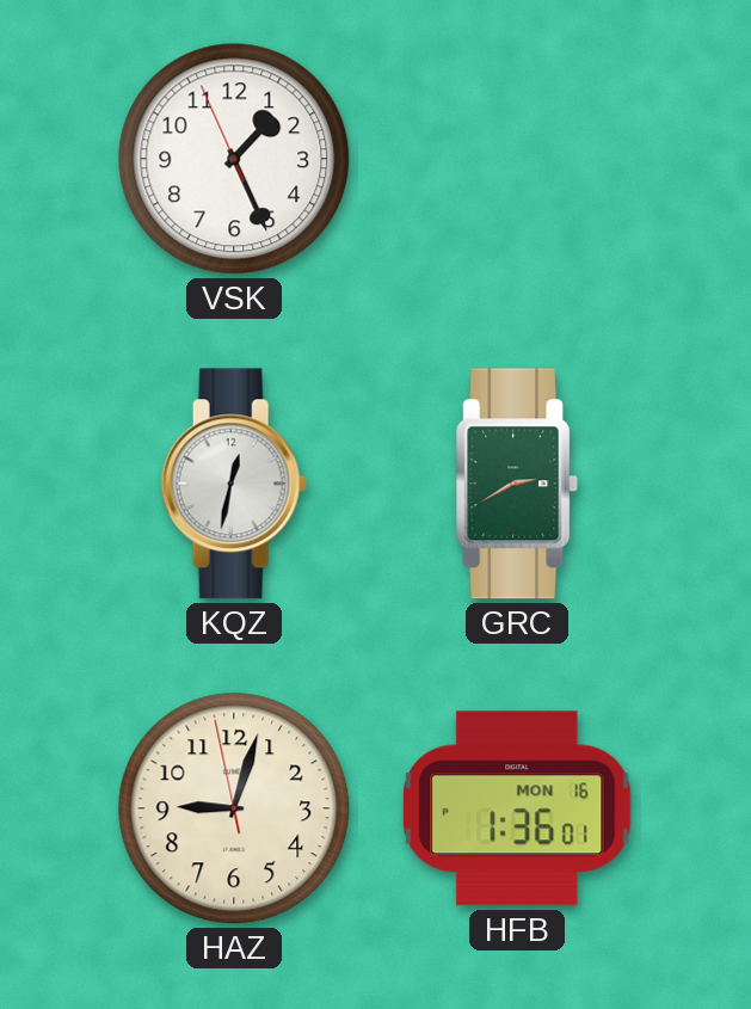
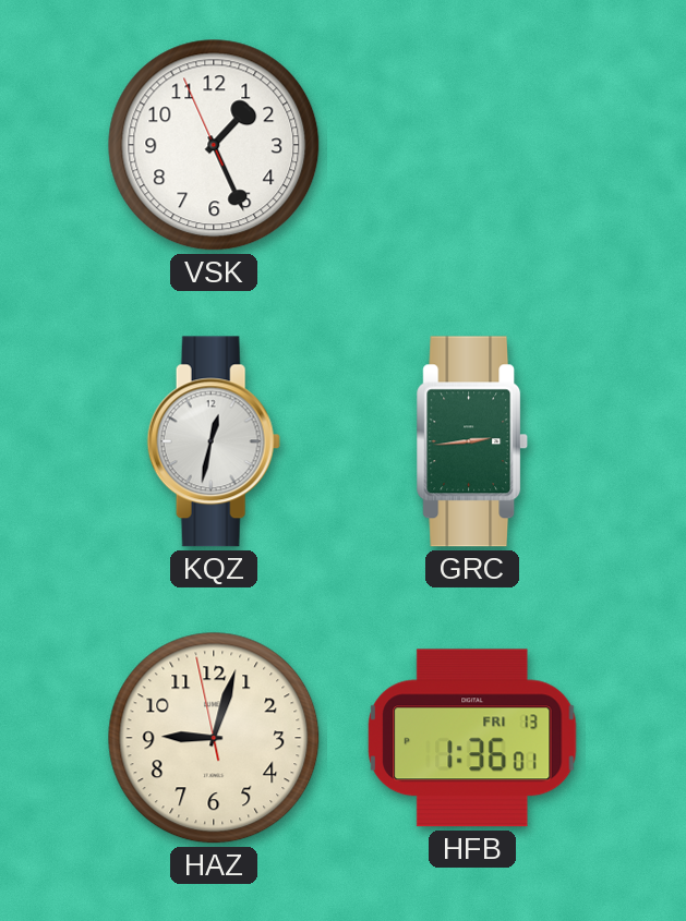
GRC: 2:40 -> 2:44 (473, 441)
HFB date: MON 16 -> FRI 13 (472, 738)
